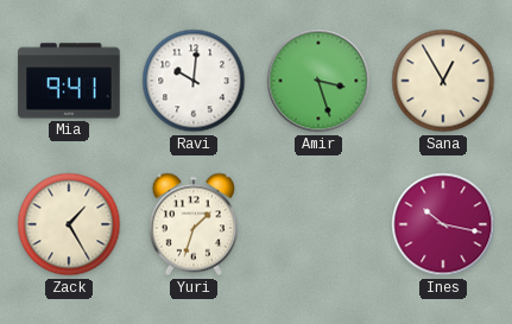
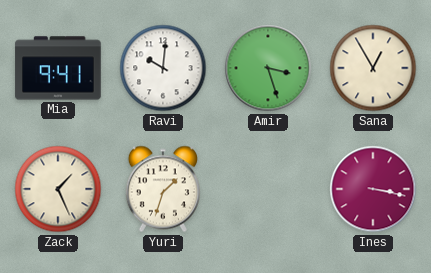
Zack: 1:25 -> 1:26 (58, 189)
Ines: 10:17 -> 3:17 (373, 189)
